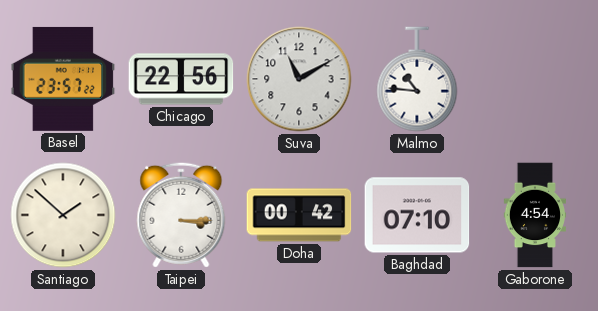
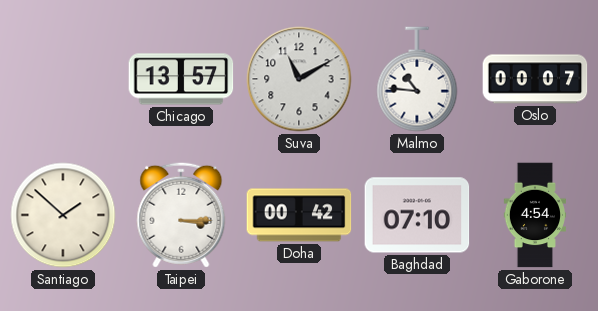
Basel: 23:57 -> none (63, 79)
Chicago: 22:56 -> 13:57 (181, 79)
Oslo: none -> 00:07 (535, 79)
